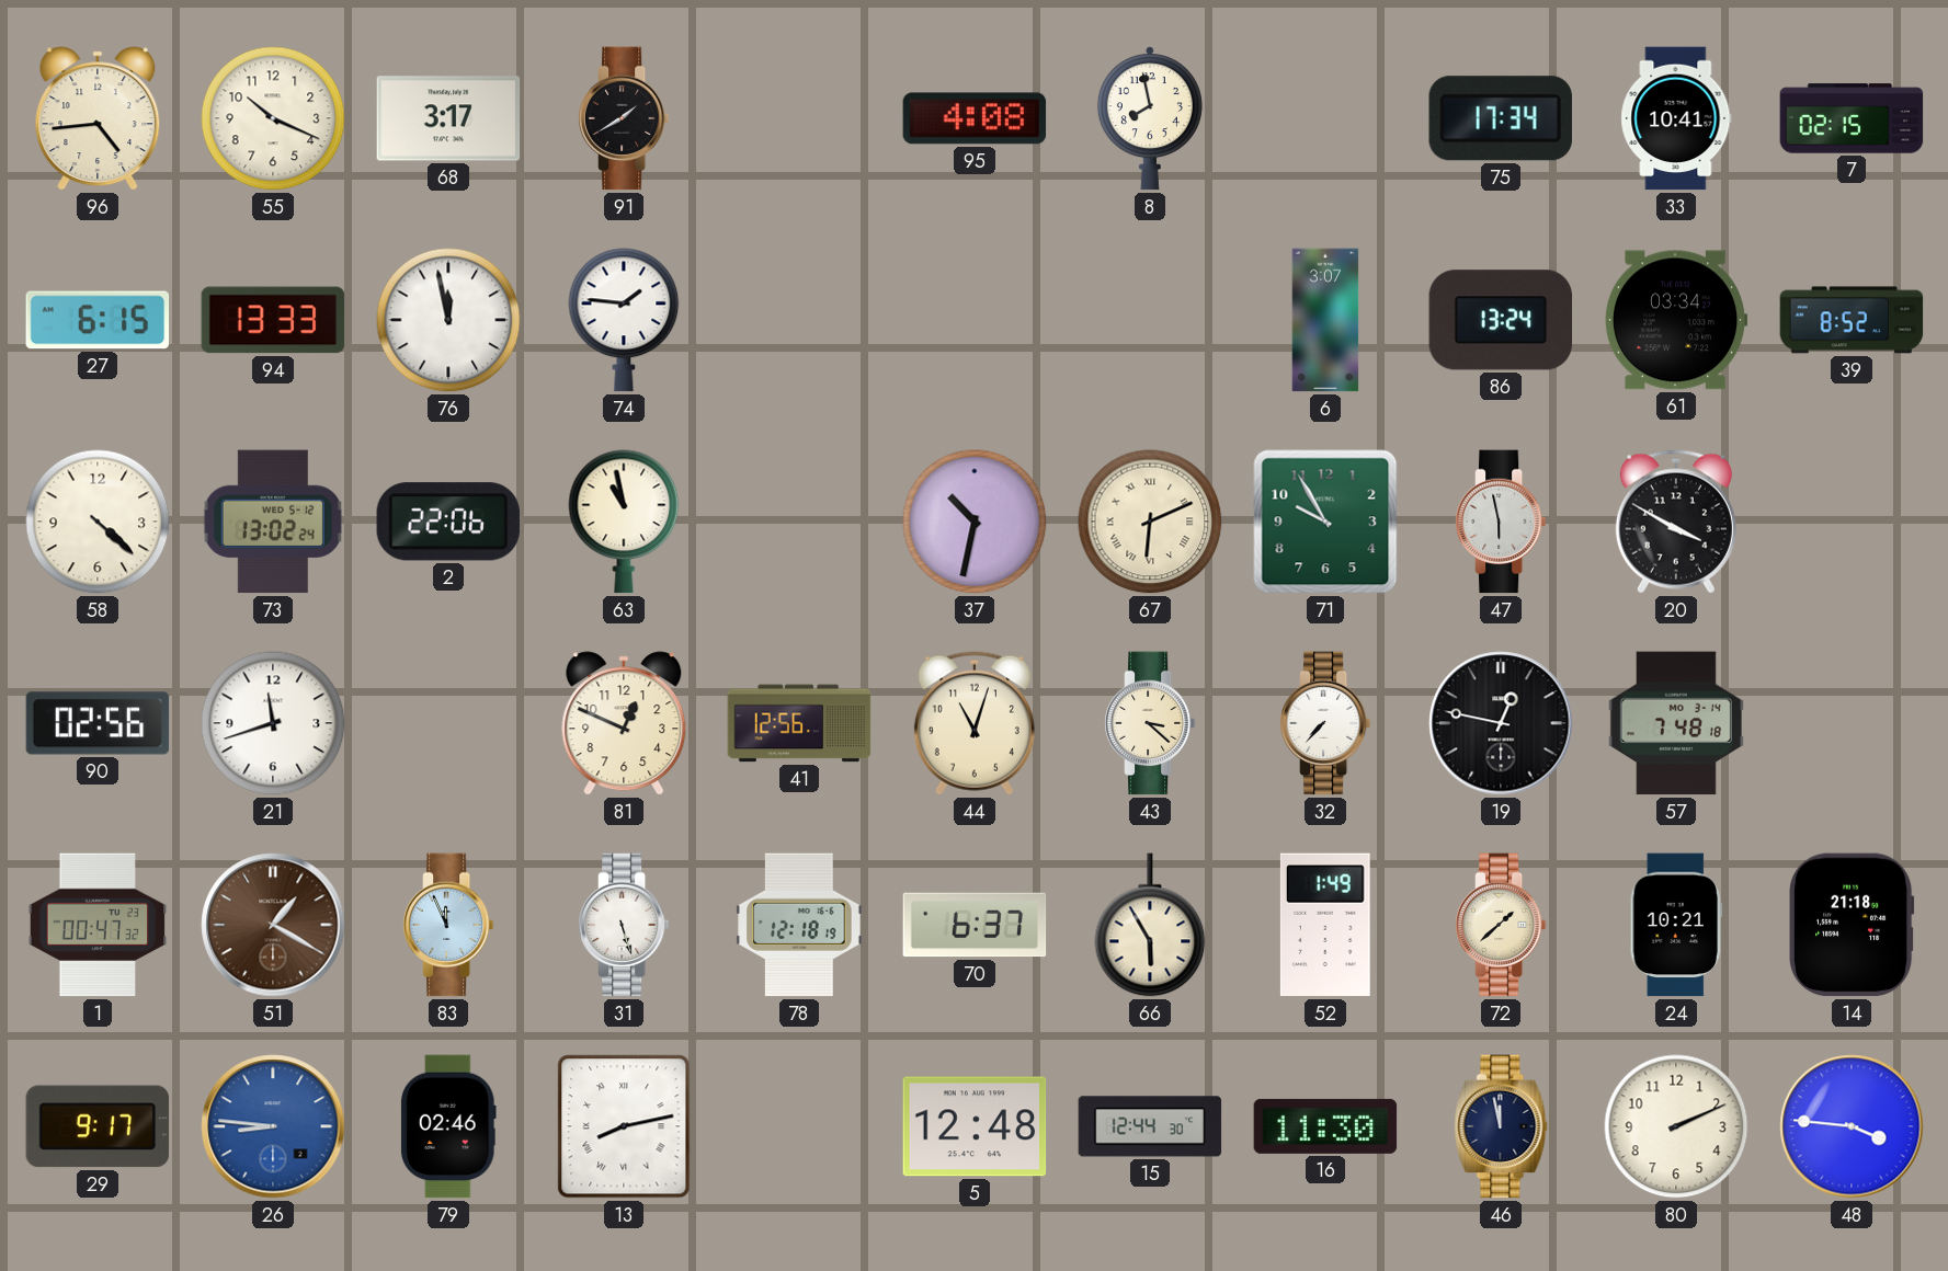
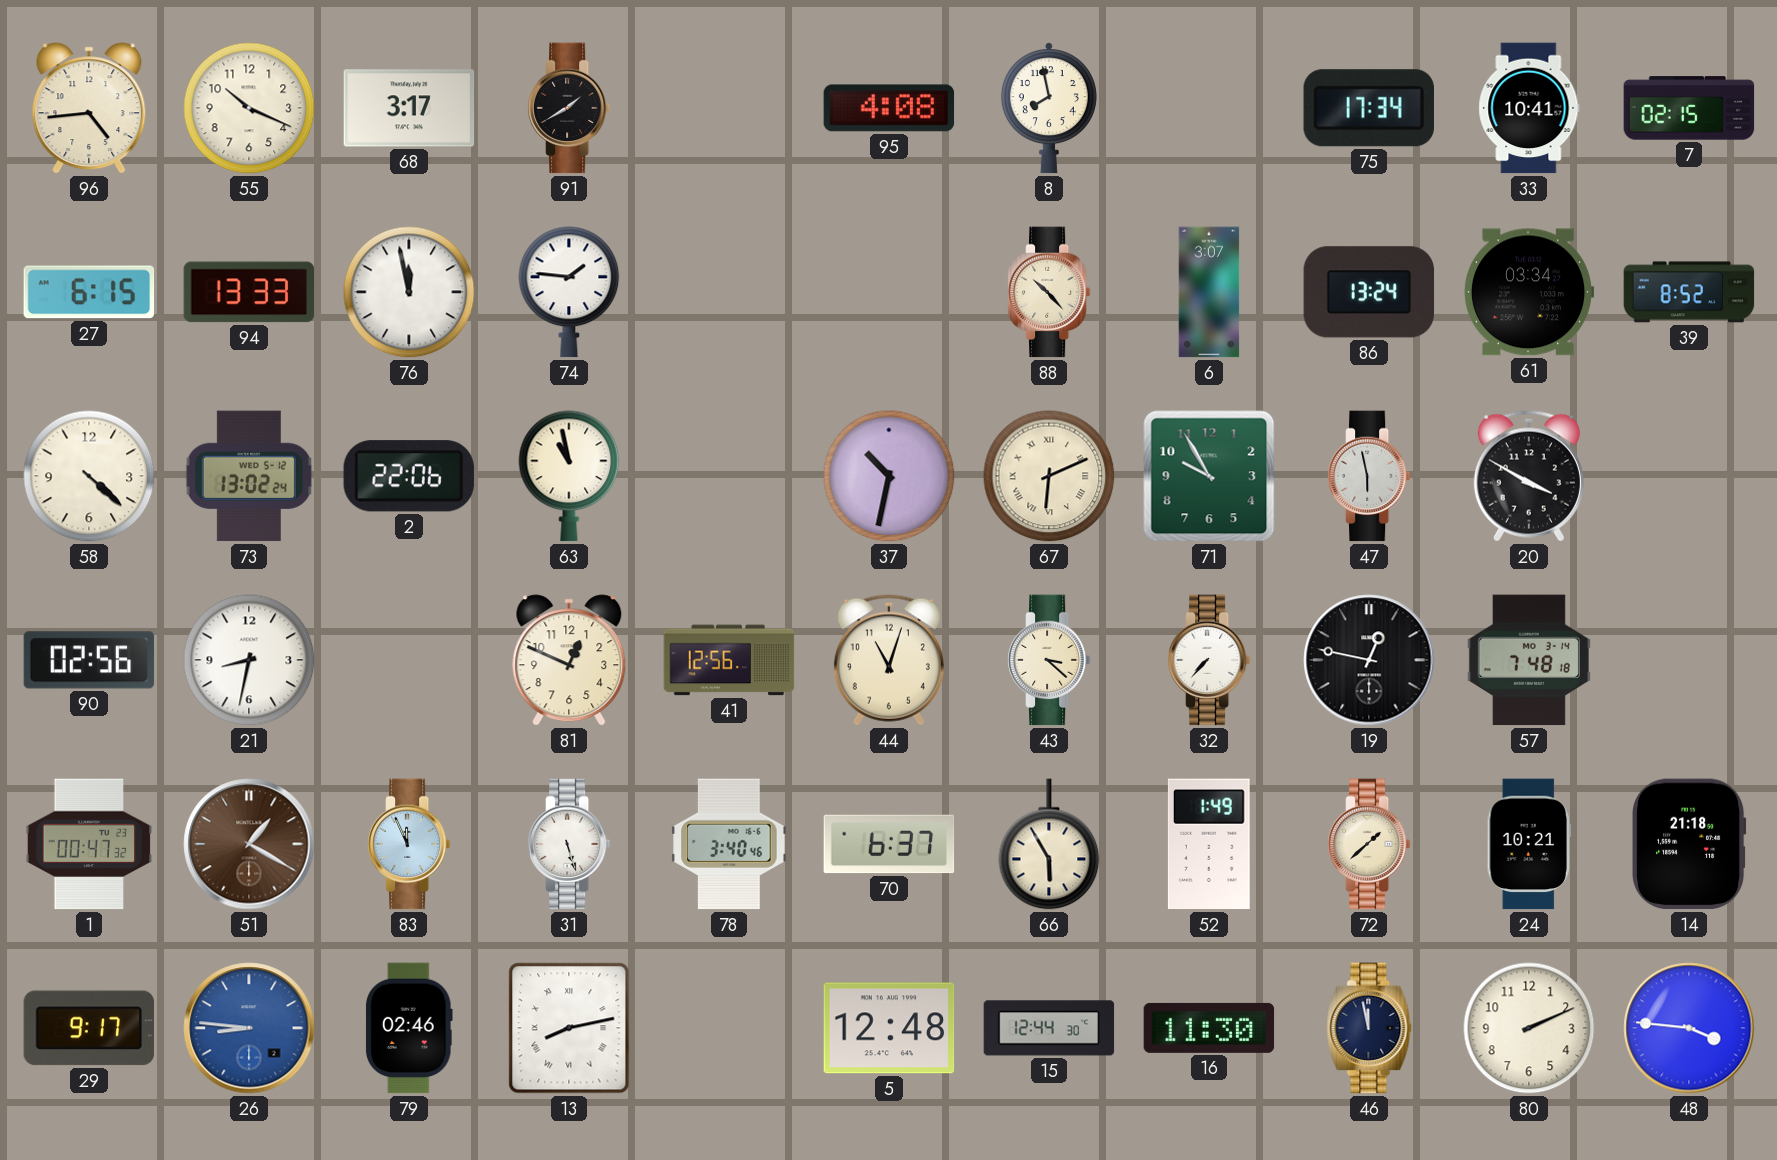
88: none -> 10:23 (1049, 292)
21: 11:42 -> 8:32 (249, 660)
78: 12:18 -> 3:40 (729, 844)
